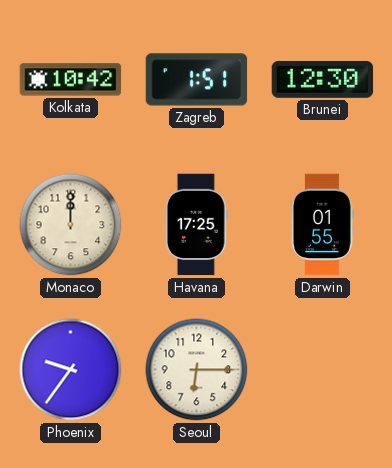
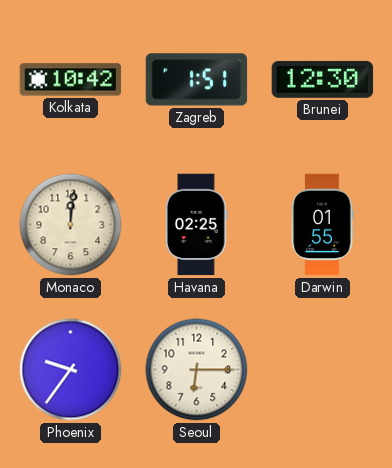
Monaco: 12:00 -> 12:01 (71, 225)
Havana: 17:25 -> 02:25 (197, 225)
